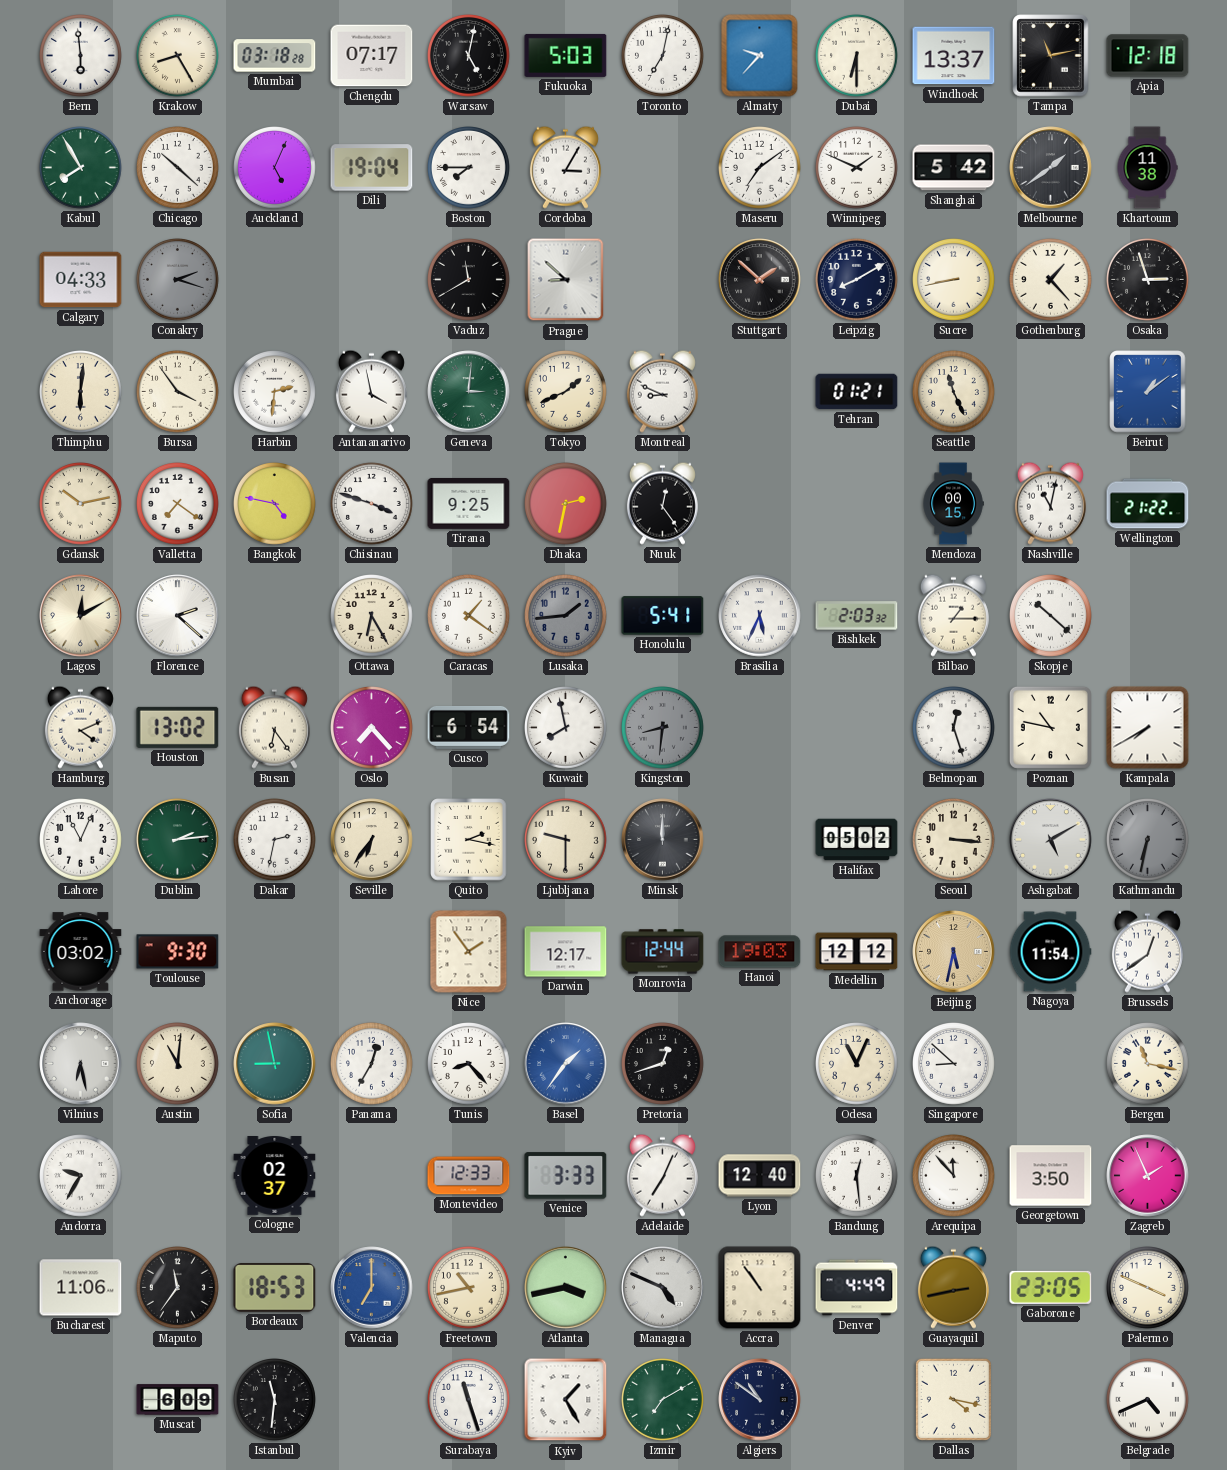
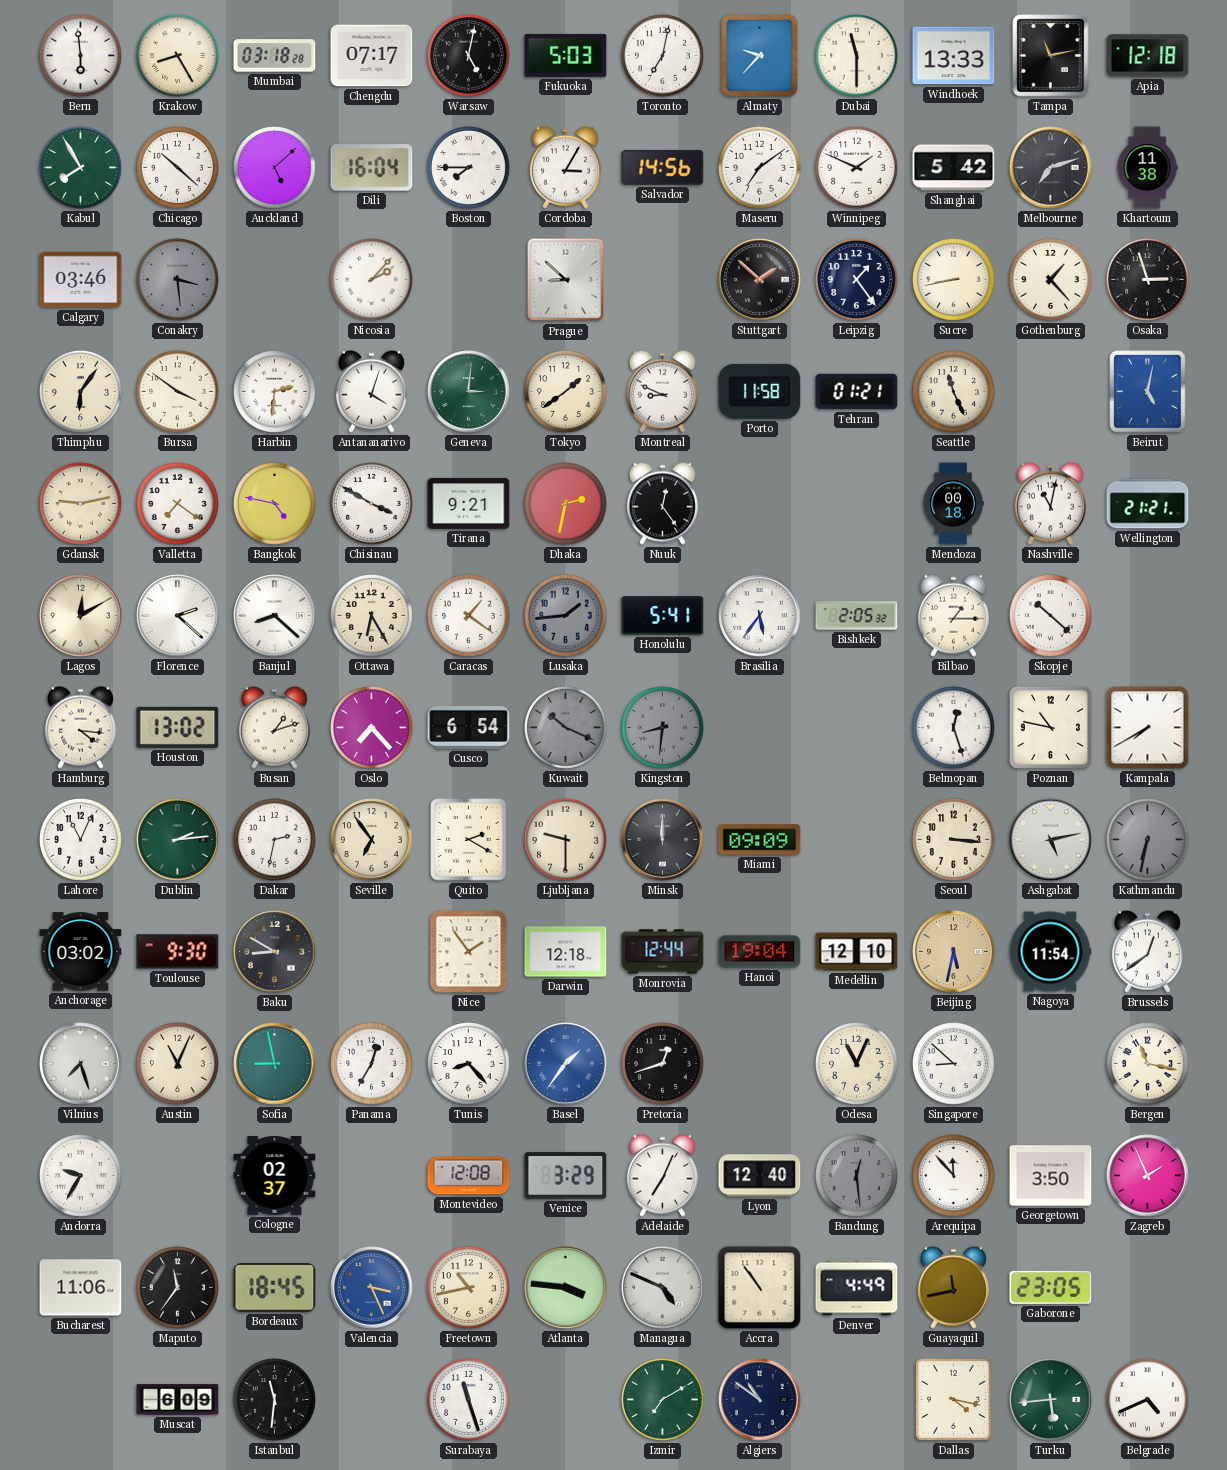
Dubai: 6:30 -> 11:30 (857, 56)
Windhoek: 13:37 -> 13:33 (954, 56)
Auckland: 5:04 -> 5:08 (275, 168)
Dili: 19:04 -> 16:04 (372, 168)
Salvador: none -> 14:56 (663, 167)
Melbourne: 1:39 -> 7:12 (1051, 168)
Calgary: 04:33 -> 03:46 (81, 280)
Conakry: 2:18 -> 3:29 (178, 280)
Nicosia: none -> 2:07 (372, 280)
Vaduz: 11:40 -> none (469, 280)
Leipzig: 8:10 -> 1:24 (857, 280)
Thimphu: 6:01 -> 6:06 (81, 392)
Bursa: 3:54 -> 3:51 (178, 392)
Antananarivo: 3:58 -> 4:03 (371, 391)
Tokyo: 1:41 -> 1:39 (566, 392)
Porto: none -> 11:58 (760, 391)
Beirut: 1:09 -> 5:02 (1148, 392)
Gdansk: 10:13 -> 9:13 (81, 504)
Chisinau: 3:48 -> 3:50 (372, 504)
Tirana: 9:25 -> 9:21 (469, 503)
Mendoza: 00:15 -> 00:18 (953, 504)
Wellington: 21:22 -> 21:21 (1148, 504)
Banjul: none -> 8:22 (275, 616)
Brasilia: 5:34 -> 5:36 (760, 616)
Bishkek: 2:03 -> 2:05 (857, 616)
Hamburg: 4:11 -> 4:16 (80, 727)
Busan: 6:24 -> 1:12 (274, 727)
Kuwait: 7:58 -> 10:19 (566, 728)
Kuwait dial: white -> grey (566, 728)
Seville: 6:36 -> 6:54 (372, 840)
Quito: 2:17 -> 2:20 (469, 840)
Miami: none -> 09:09 (760, 840)
Halifax: 05:02 -> none (857, 840)
Ashgabat: 5:10 -> 5:13 (1051, 840)
Baku: none -> 8:50 (275, 952)
Darwin: 12:17 -> 12:18 (566, 952)
Hanoi: 19:03 -> 19:04 (760, 952)
Medellin: 12:12 -> 12:10 (857, 952)
Vilnius: 6:28 -> 7:27 (81, 1064)
Austin: 11:01 -> 11:04 (178, 1064)
Montevideo: 12:33 -> 12:08 (469, 1176)
Venice: 3:33 -> 3:29 (566, 1176)
Bandung dial: white -> grey (857, 1176)
Bordeaux: 18:53 -> 18:45 (275, 1288)
Valencia: 7:00 -> 3:26 (372, 1288)
Atlanta: 3:43 -> 3:46 (566, 1288)
Guayaquil: 2:43 -> 11:43 (953, 1287)
Palermo: 3:49 -> none (1148, 1288)
Kyiv: 1:25 -> none (566, 1400)
Turku: none -> 5:44 (1051, 1400)
